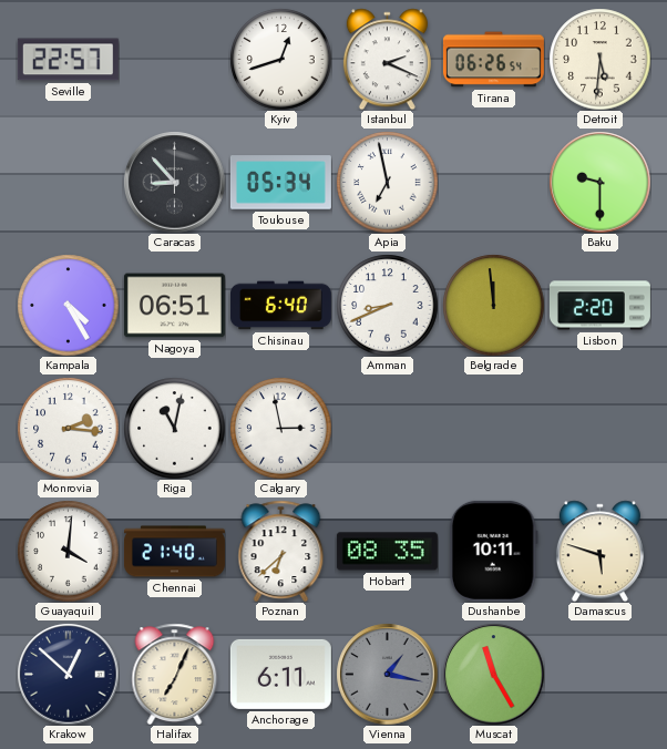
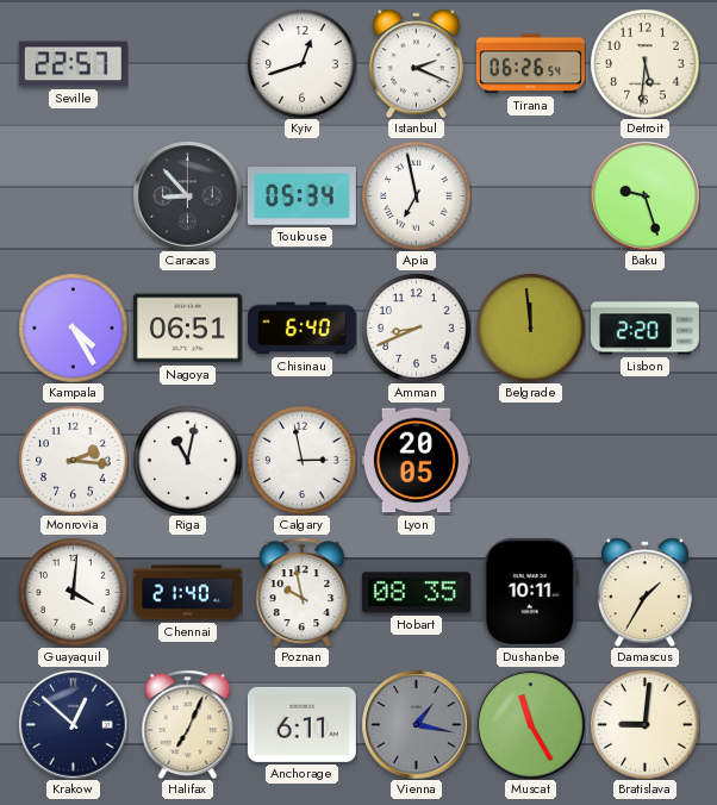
Baku: 9:30 -> 9:27 (644, 195)
Lyon: none -> 20:05 (416, 461)
Poznan: 6:38 -> 9:58 (303, 592)
Damascus: 5:48 -> 1:35 (644, 592)
Bratislava: none -> 9:01 (644, 724)
